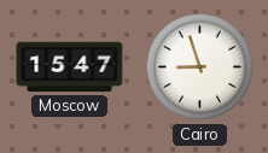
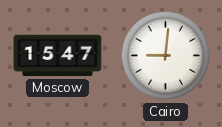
Cairo: 8:57 -> 9:01 (166, 56)
